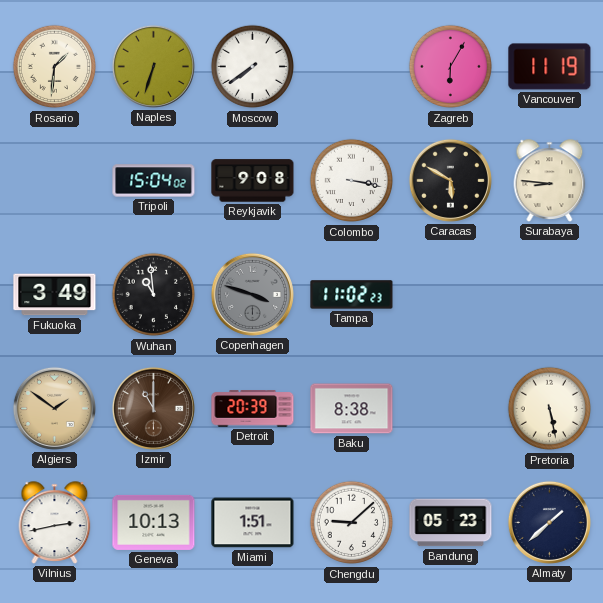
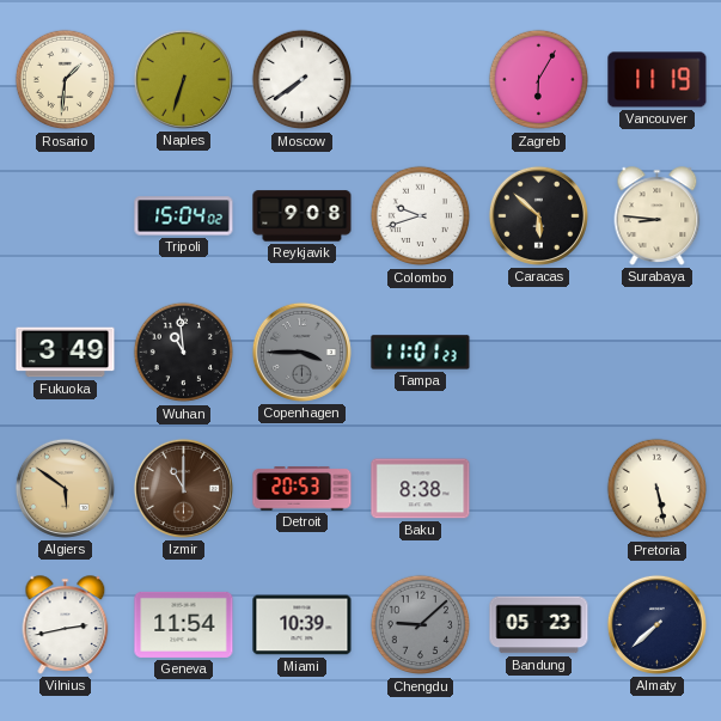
Colombo: 3:17 -> 9:42 (421, 216)
Caracas: 5:50 -> 5:52 (538, 215)
Copenhagen: 3:48 -> 3:45 (301, 352)
Tampa: 11:02 -> 11:01 (421, 353)
Algiers: 1:51 -> 5:51 (65, 488)
Detroit: 20:39 -> 20:53 (303, 489)
Geneva: 10:13 -> 11:54 (184, 624)
Miami: 1:51 -> 10:39 (303, 625)
Chengdu dial: white -> grey (421, 625)
Almaty: 1:38 -> 7:38 (656, 624)
